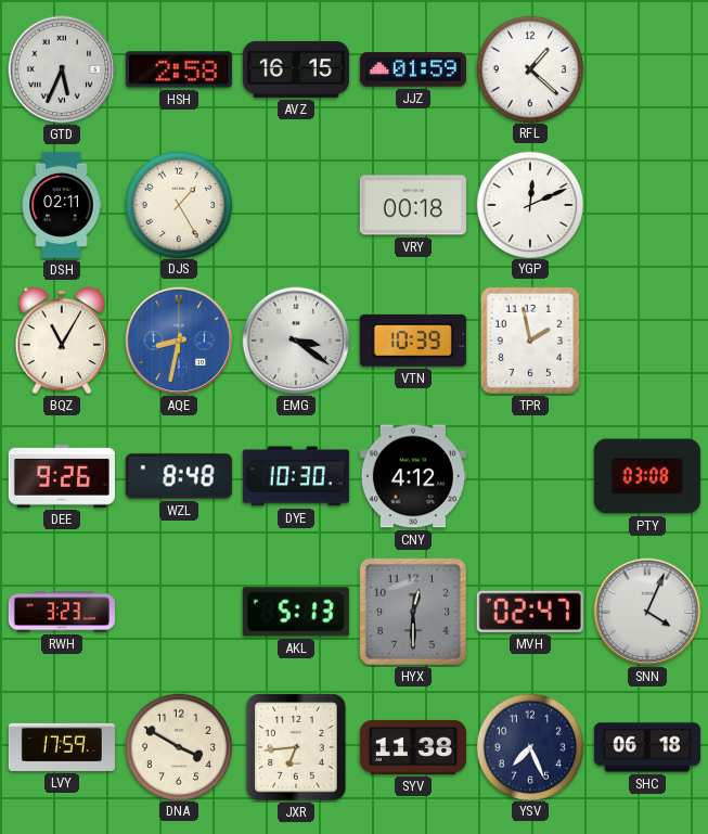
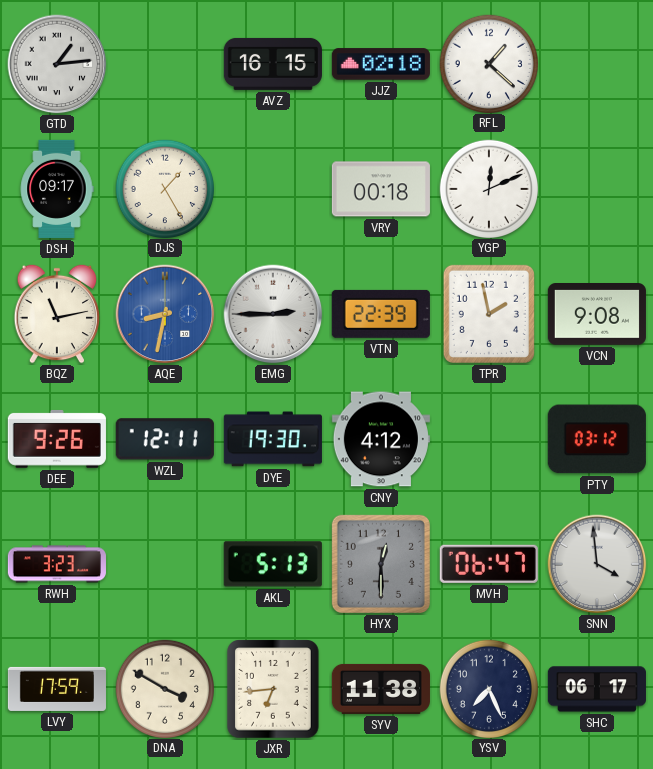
GTD: 5:34 -> 1:14 (57, 64)
HSH: 2:58 -> none (179, 69)
JJZ: 01:59 -> 02:18 (381, 64)
DSH: 02:11 -> 09:17 (57, 189)
BQZ: 11:05 -> 11:13 (57, 314)
EMG: 3:21 -> 2:45 (273, 314)
VTN: 10:39 -> 22:39 (381, 314)
VCN: none -> 9:08 (597, 315)
WZL: 8:48 -> 12:11 (165, 439)
DYE: 10:30 -> 19:30 (273, 439)
PTY: 03:08 -> 03:12 (597, 439)
MVH: 02:47 -> 06:47 (489, 564)
SNN: 4:04 -> 3:59 (597, 564)
SHC: 06:18 -> 06:17 (597, 689)
